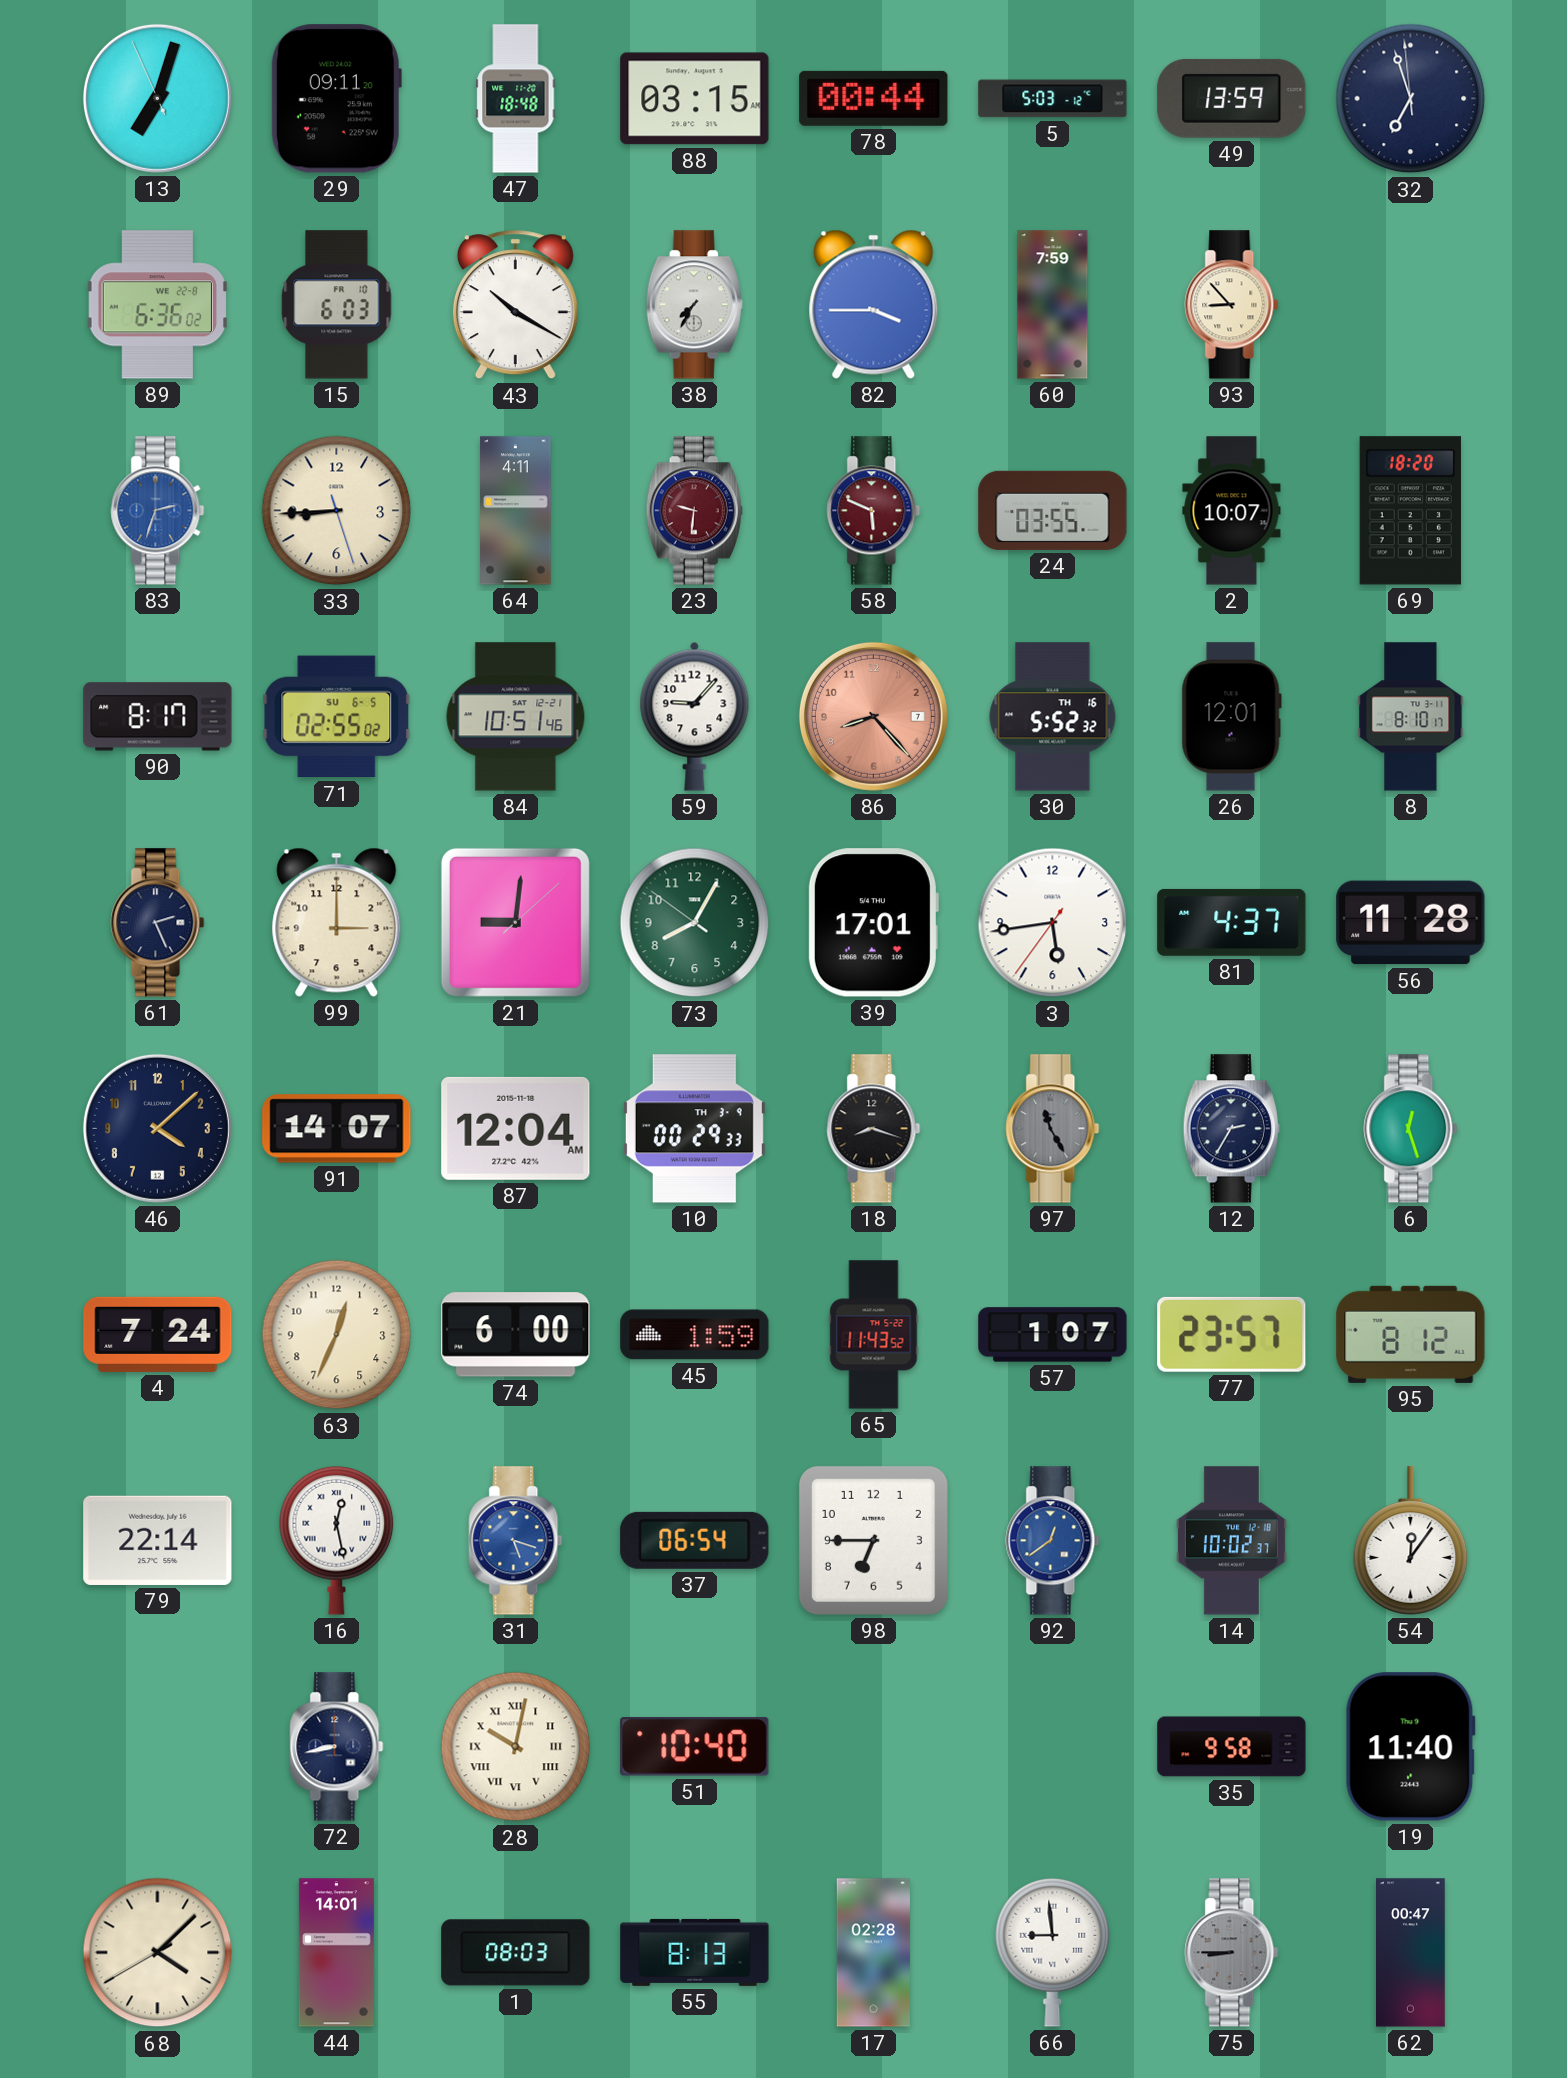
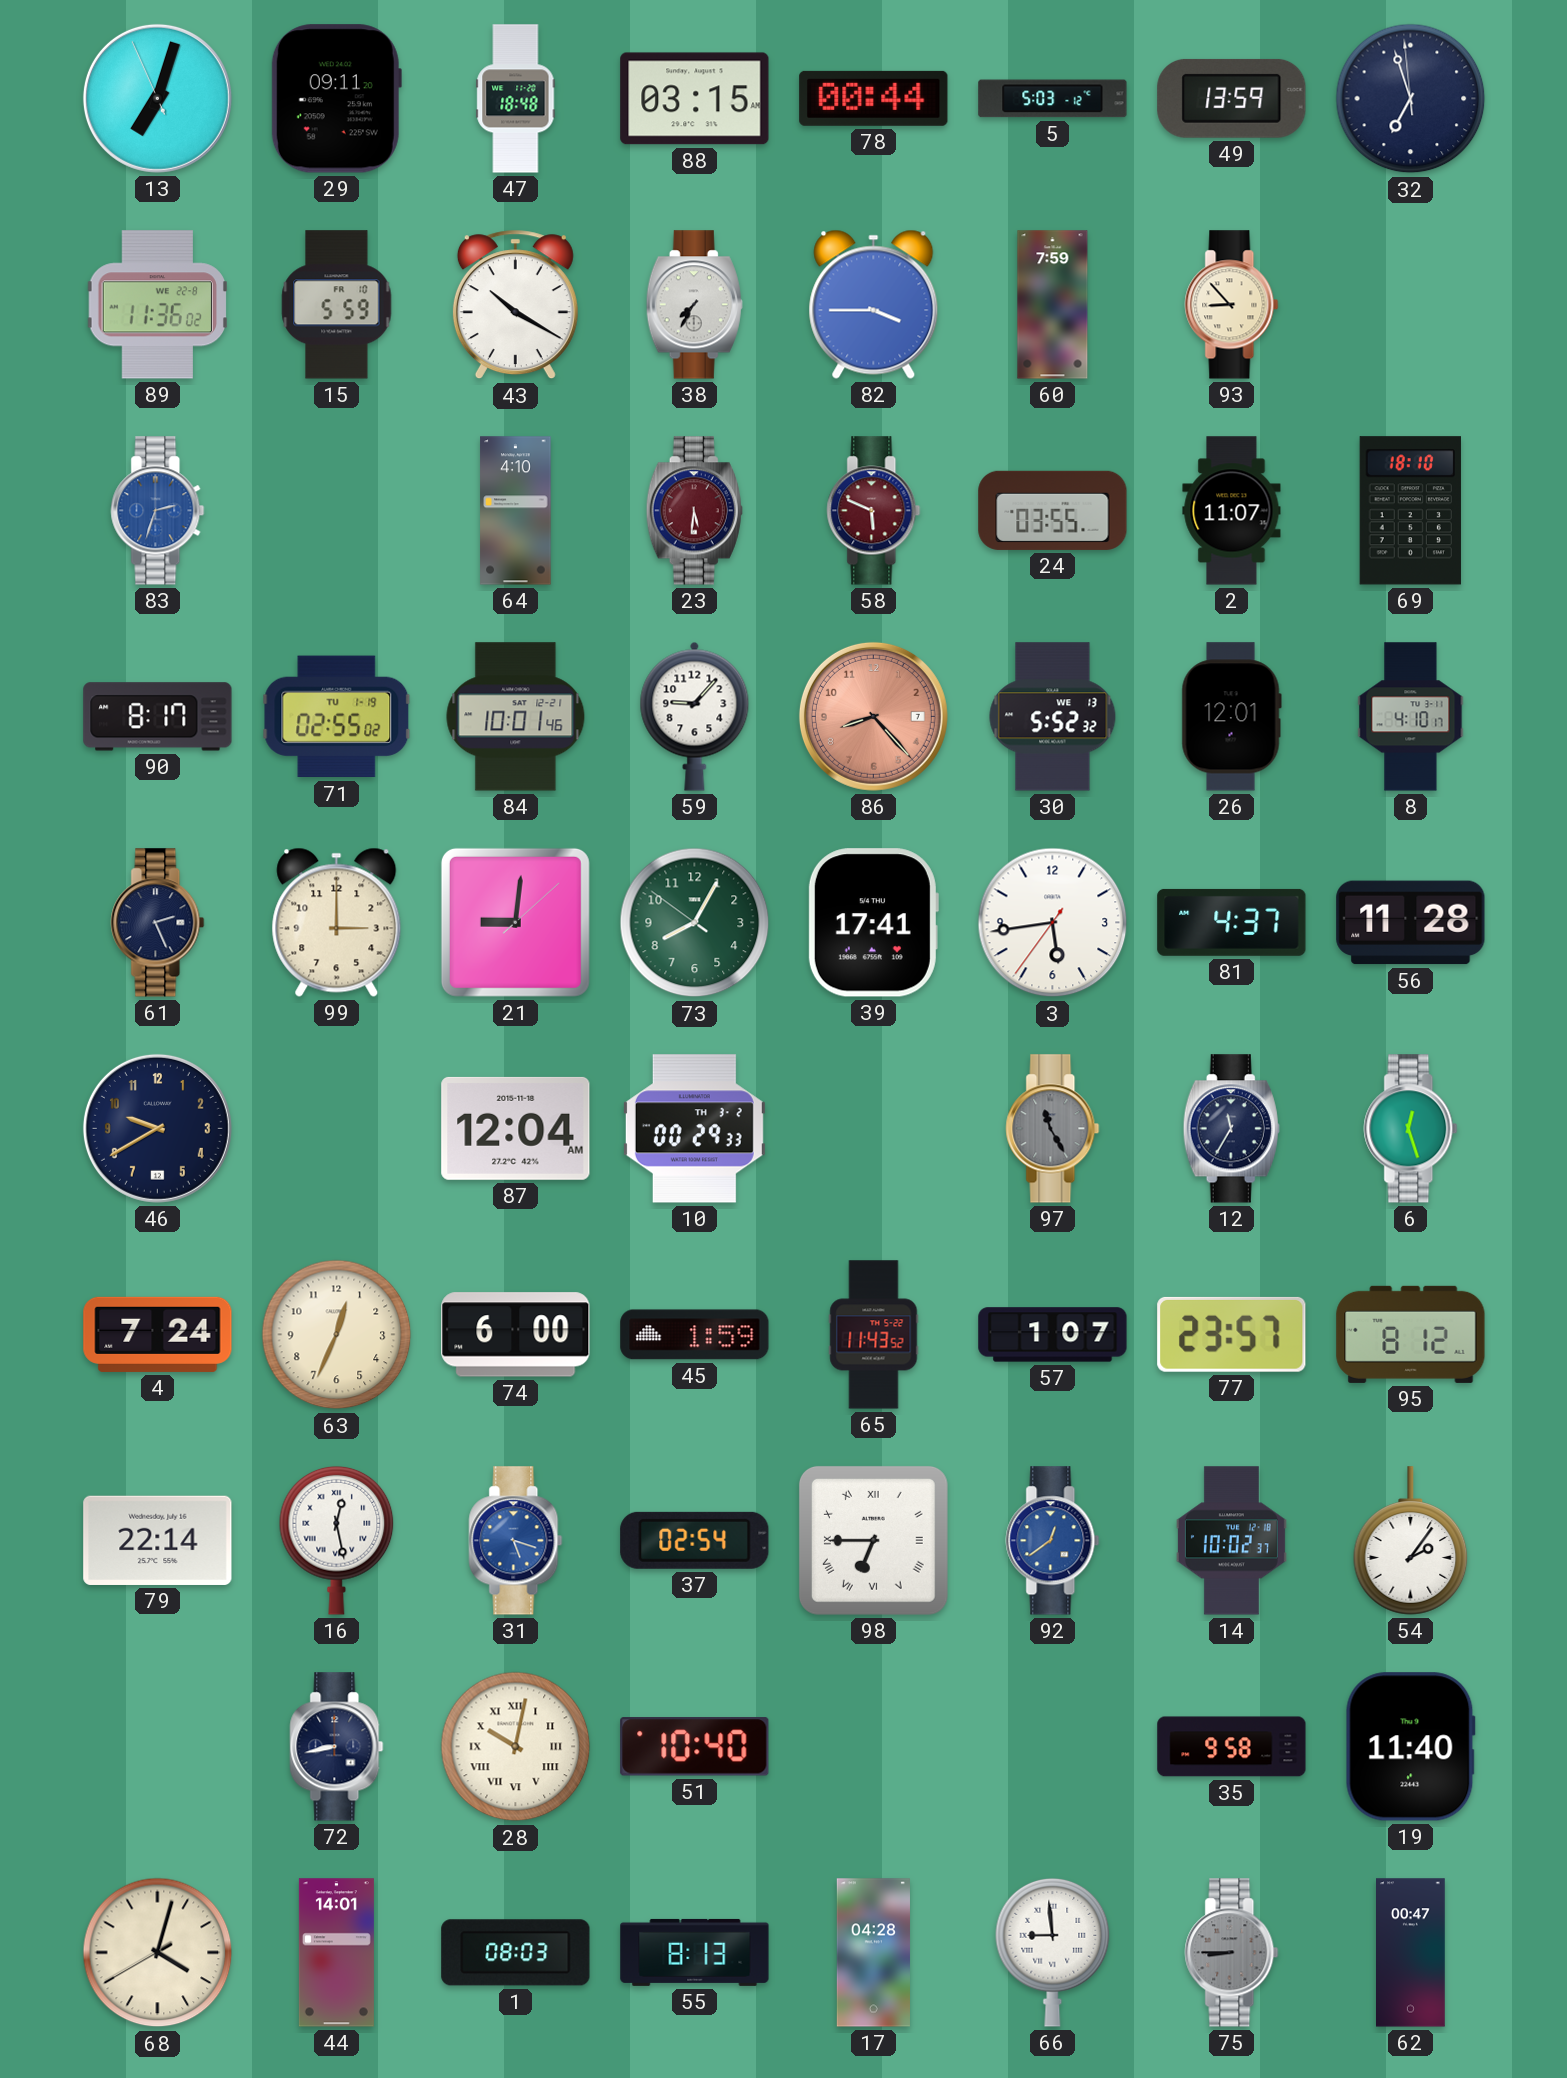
89: 6:36 -> 11:36 (157, 305)
15: 6:03 -> 5:59 (337, 305)
33: 8:44 -> none (337, 511)
64: 4:11 -> 4:10 (516, 511)
23: 9:31 -> 5:31 (694, 511)
2: 10:07 -> 11:07 (1232, 511)
69: 18:20 -> 18:10 (1410, 511)
71 date: SU 6-5 -> TU 1-19 (337, 717)
84: 10:51 -> 10:01 (516, 717)
30 date: TH 16 -> WE 13 (1053, 717)
8: 8:10 -> 4:10 (1411, 717)
39: 17:01 -> 17:41 (873, 923)
46: 4:08 -> 9:40 (157, 1128)
91: 14:07 -> none (337, 1129)
10 date: TH 3-9 -> TH 3-2 (694, 1129)
18: 8:18 -> none (874, 1129)
12: 2:35 -> 11:35 (1231, 1129)
37: 06:54 -> 02:54 (695, 1540)
98 numerals: Arabic -> Roman (873, 1540)
54: 12:06 -> 2:06 (1411, 1541)
68: 4:07 -> 4:02 (158, 1953)
17: 02:28 -> 04:28 (873, 1953)
